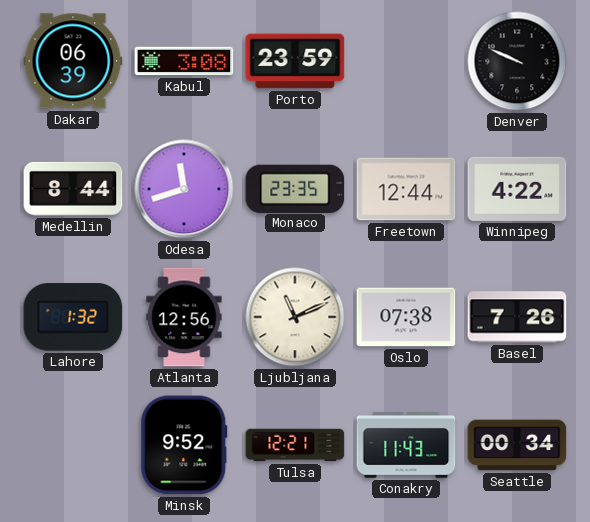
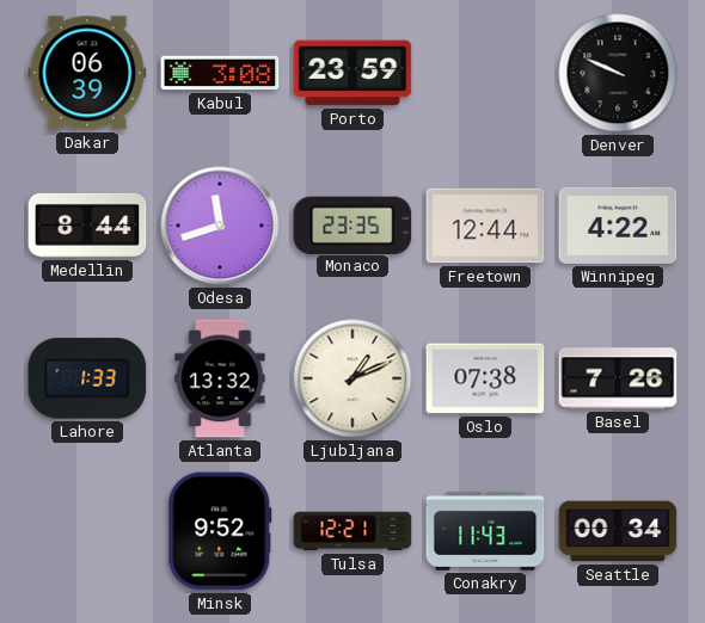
Lahore: 1:32 -> 1:33 (87, 378)
Atlanta: 12:56 -> 13:32 (220, 378)
Ljubljana: 11:11 -> 1:11 (352, 378)
